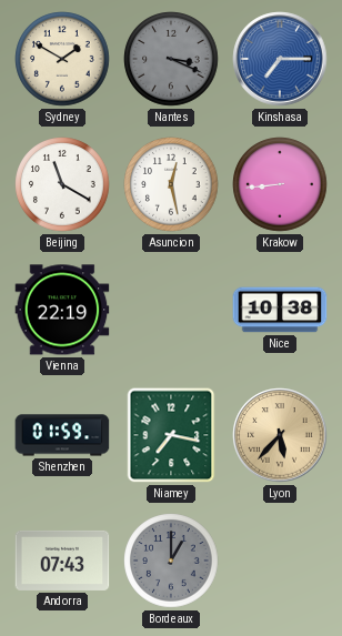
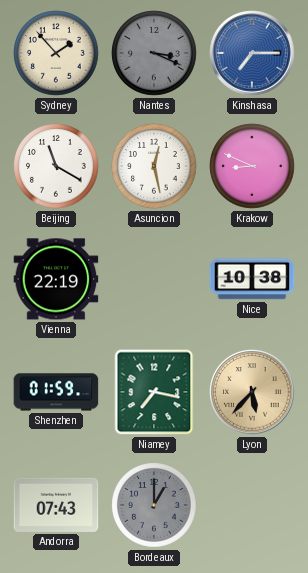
Sydney: 1:50 -> 1:53 (56, 53)
Krakow: 8:44 -> 8:49 (252, 166)
